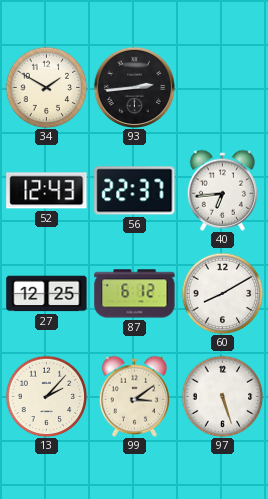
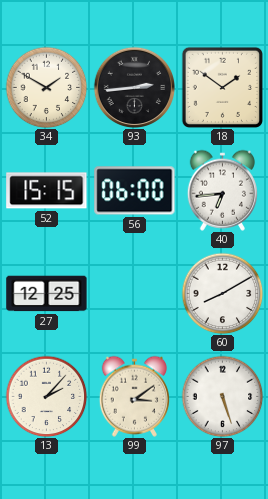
18: none -> 1:51 (222, 87)
52: 12:43 -> 15:15 (47, 191)
56: 22:37 -> 06:00 (135, 191)
87: 6:12 -> none (135, 294)
